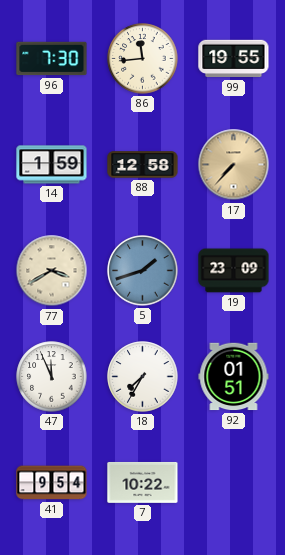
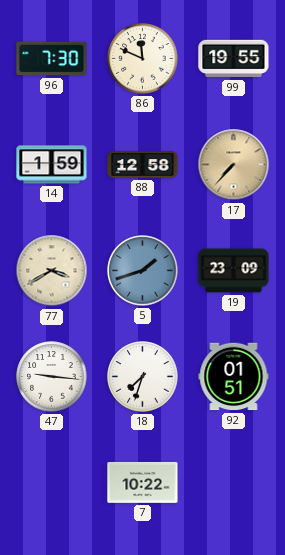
86: 11:44 -> 11:49 (143, 59)
47: 11:56 -> 9:16 (52, 377)
18: 7:35 -> 7:33 (143, 377)
41: 9:54 -> none (52, 483)
